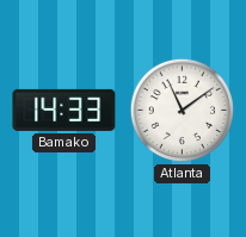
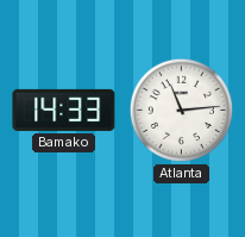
Atlanta: 11:09 -> 11:14 (182, 111)
